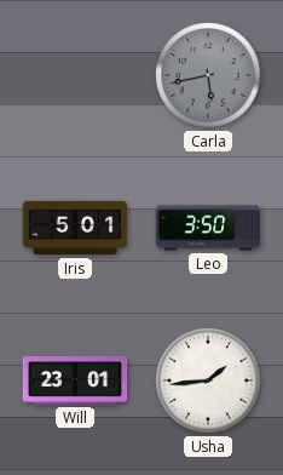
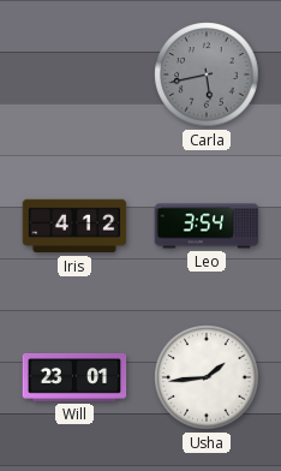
Iris: 5:01 -> 4:12 (74, 226)
Leo: 3:50 -> 3:54 (207, 226)
